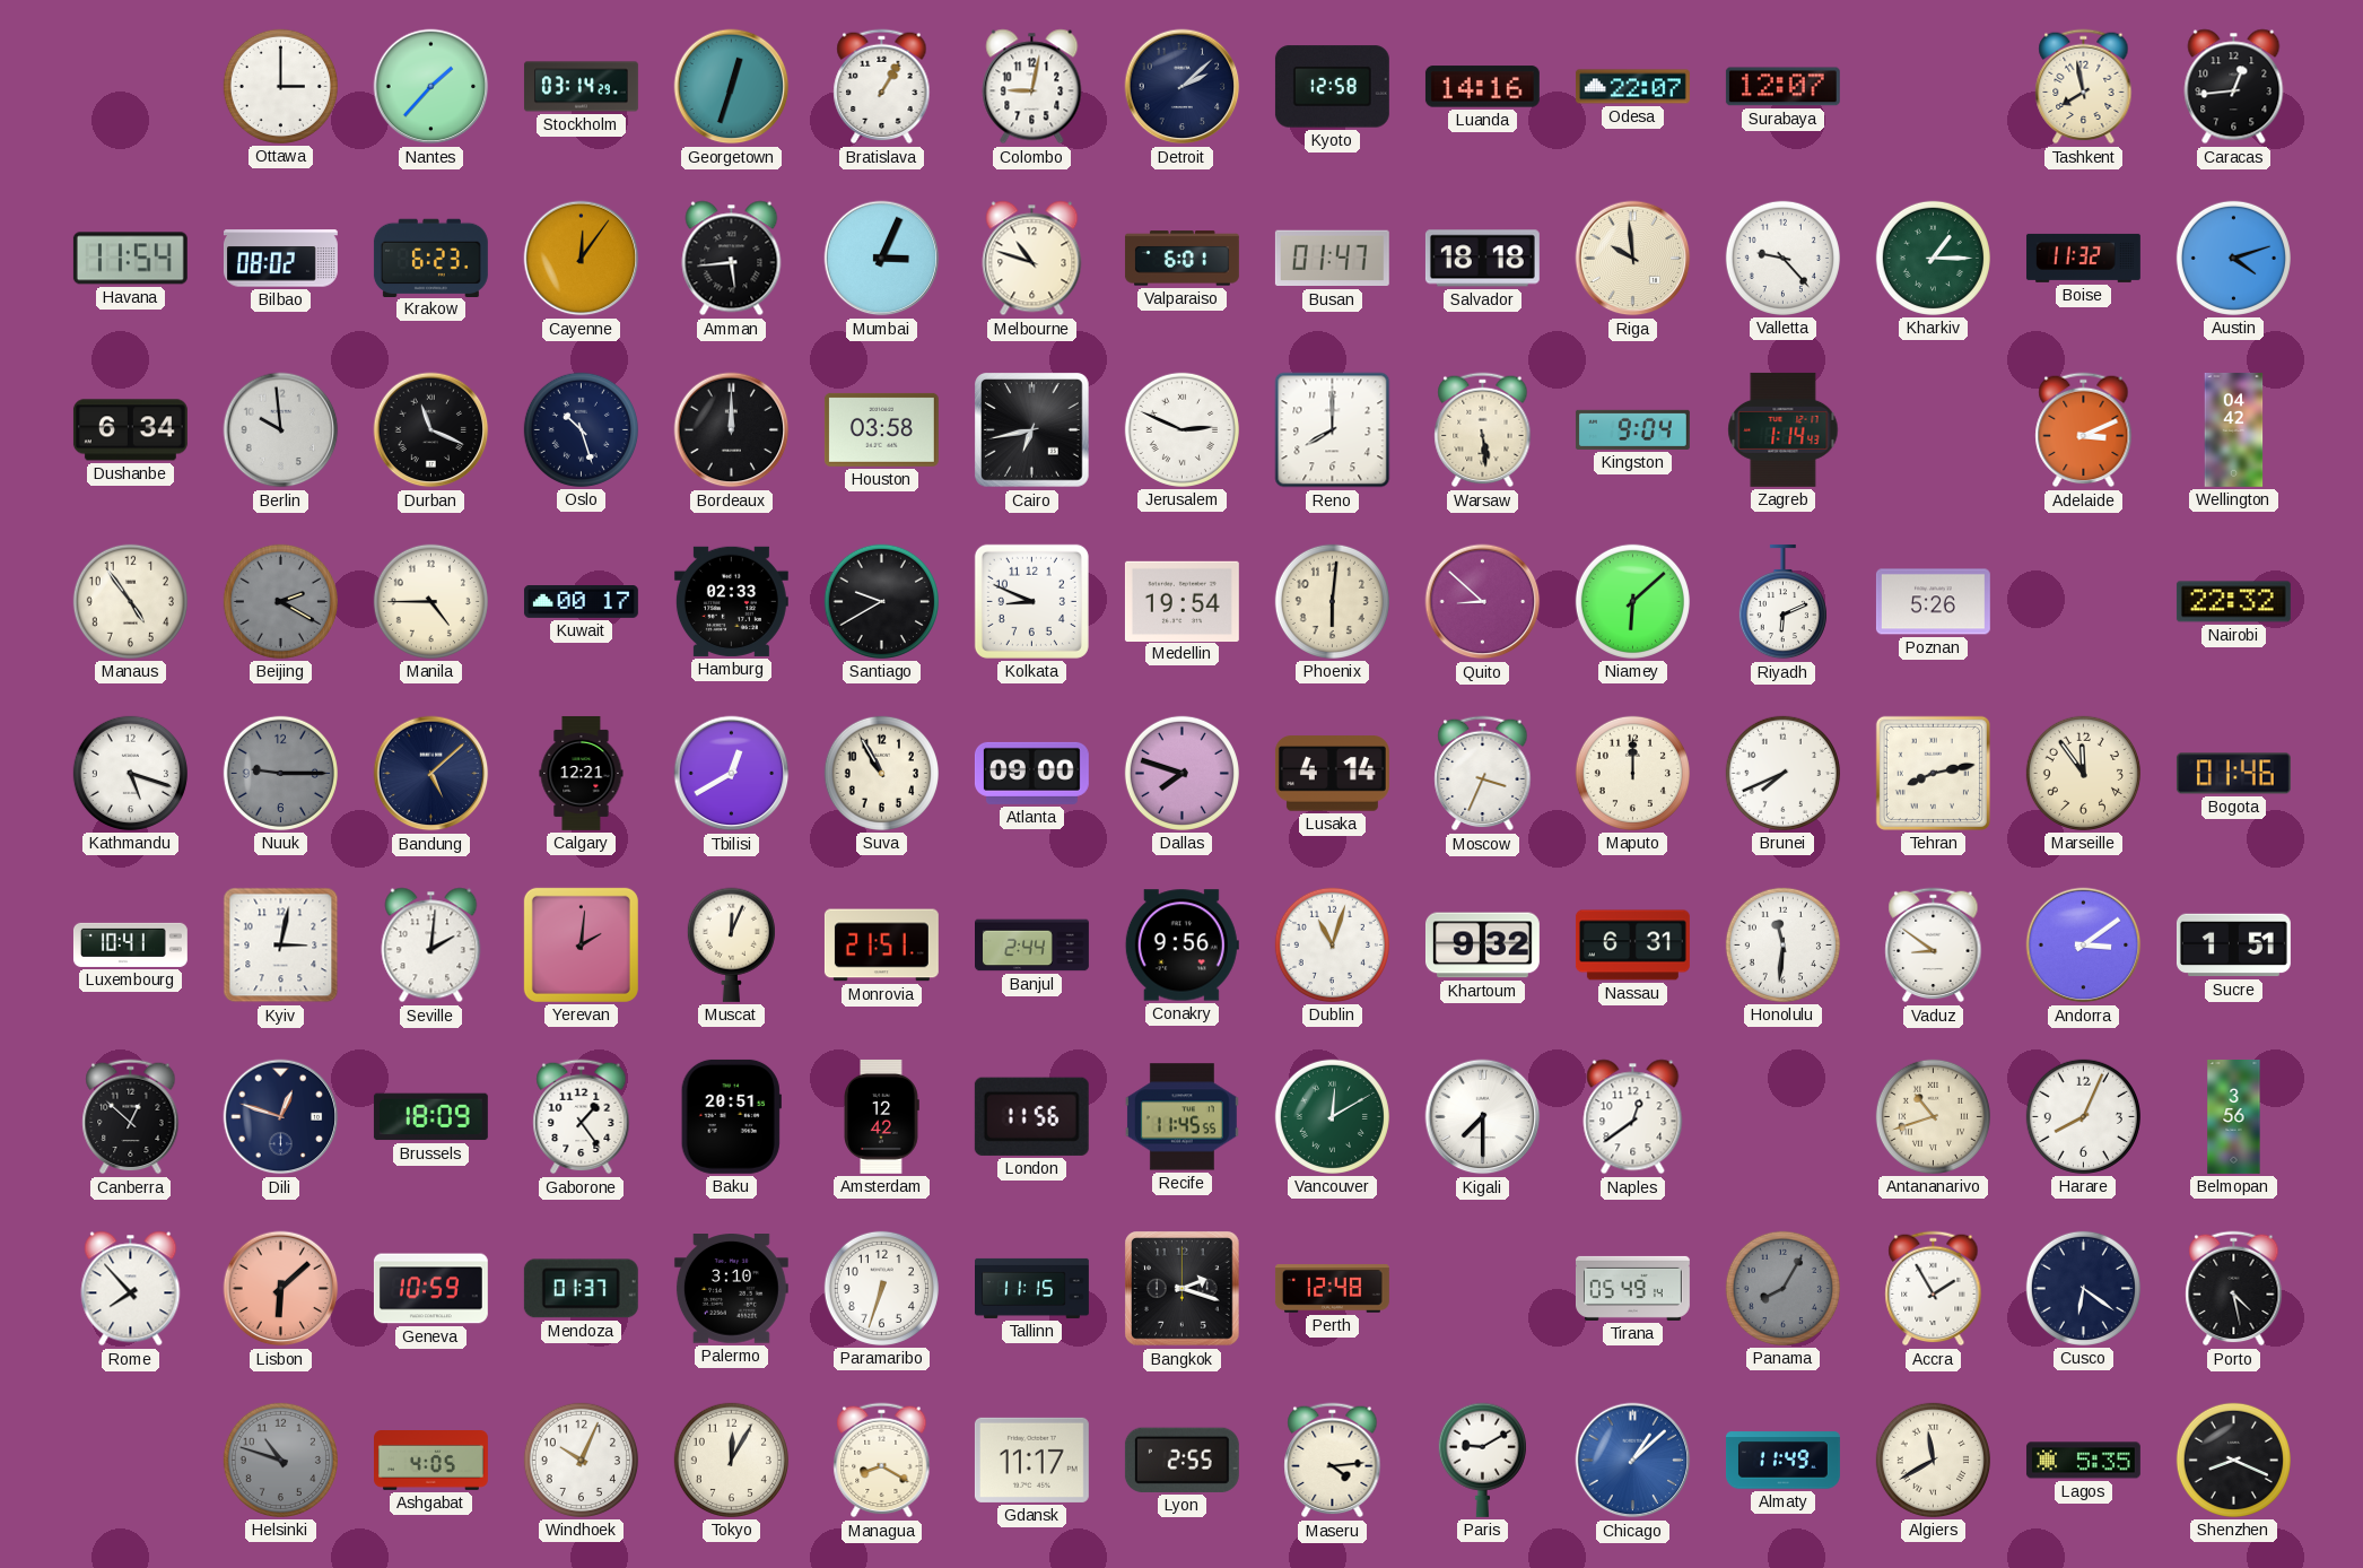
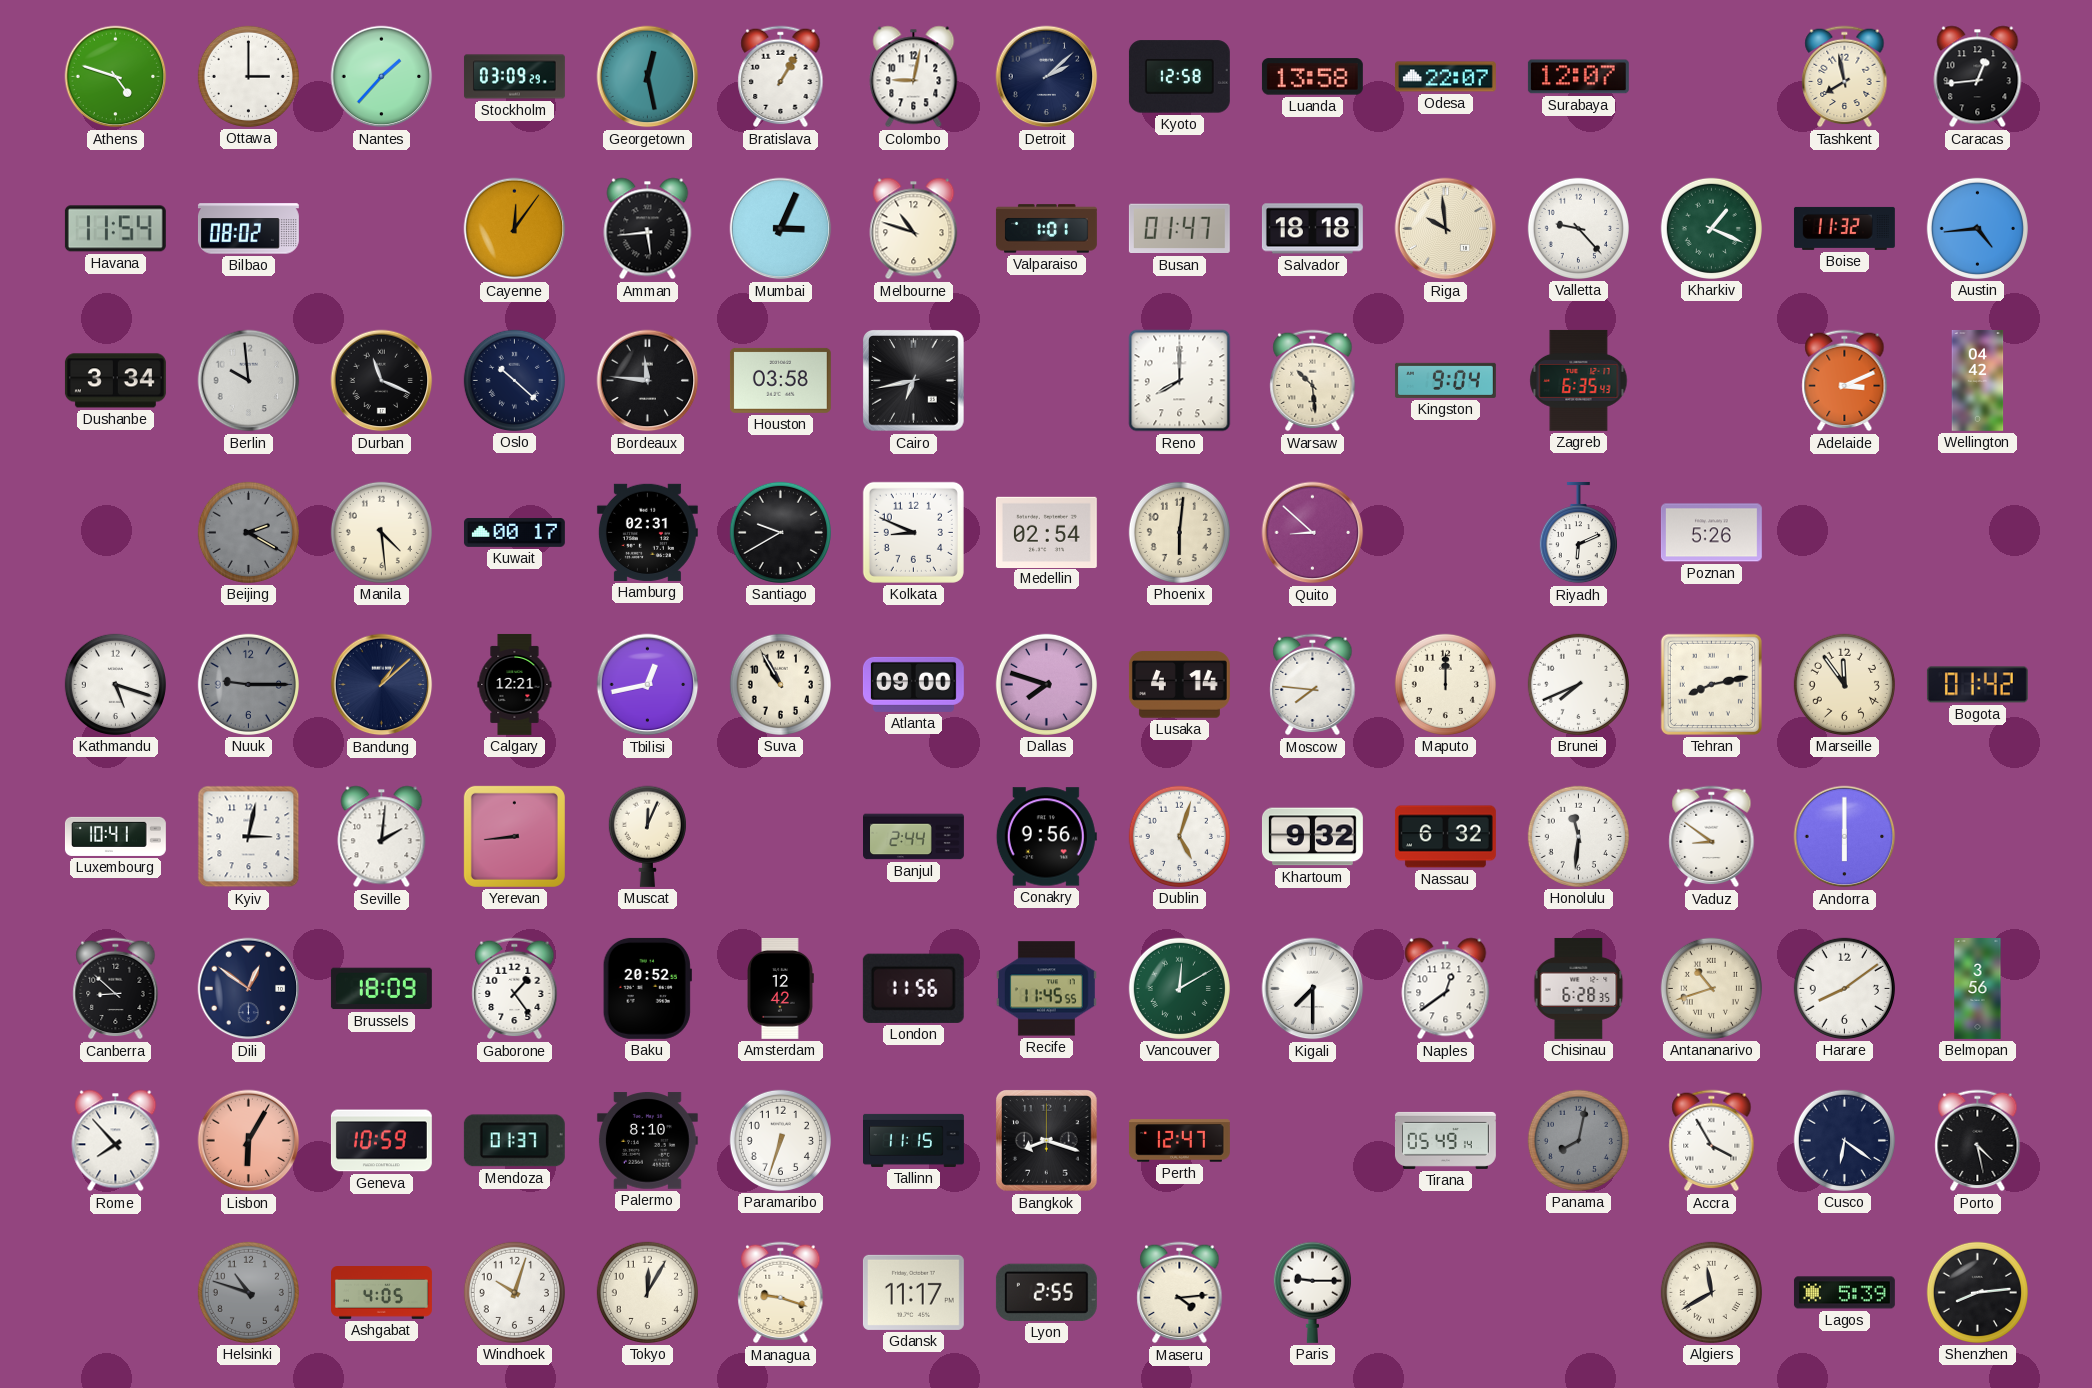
Athens: none -> 4:48 (116, 77)
Stockholm: 03:14 -> 03:09 (514, 77)
Georgetown: 12:33 -> 12:28 (648, 77)
Luanda: 14:16 -> 13:58 (1312, 77)
Krakow: 6:23 -> none (430, 258)
Valparaiso: 6:01 -> 1:01 (1046, 229)
Kharkiv: 1:15 -> 1:19 (1711, 228)
Austin: 4:12 -> 4:44 (1977, 228)
Dushanbe: 6:34 -> 3:34 (115, 381)
Oslo: 10:27 -> 10:22 (514, 380)
Bordeaux: 12:00 -> 11:46 (648, 381)
Jerusalem: 2:49 -> none (1181, 429)
Warsaw: 5:29 -> 10:29 (1313, 381)
Zagreb: 1:14 -> 6:35 (1579, 380)
Manaus: 4:54 -> none (130, 601)
Manila: 4:45 -> 4:29 (381, 532)
Hamburg: 02:33 -> 02:31 (647, 532)
Medellin: 19:54 -> 02:54 (1046, 532)
Niamey: 6:08 -> none (1632, 601)
Nairobi: 22:32 -> none (2233, 602)
Bandung: 5:08 -> 1:08 (382, 685)
Tbilisi: 12:40 -> 12:43 (648, 685)
Moscow: 3:34 -> 7:46 (1313, 685)
Bogota: 01:46 -> 01:42 (1977, 685)
Yerevan: 2:01 -> 8:44 (514, 836)
Monrovia: 21:51 -> none (881, 946)
Dublin: 11:03 -> 5:03 (1179, 836)
Nassau: 6:31 -> 6:32 (1445, 837)
Andorra: 3:09 -> 6:00 (1845, 837)
Sucre: 1:51 -> none (2233, 946)
Canberra: 12:52 -> 8:52 (116, 989)
Dili: 12:48 -> 12:51 (249, 989)
Baku: 20:51 -> 20:52 (647, 988)
Chisinau: none -> 6:28 (1579, 988)
Harare: 8:04 -> 8:09 (1844, 988)
Lisbon: 6:08 -> 6:05 (249, 1141)
Palermo: 3:10 -> 8:10 (647, 1141)
Bangkok: 2:18 -> 8:18 (1047, 1141)
Perth: 12:48 -> 12:47 (1179, 1141)
Panama: 8:05 -> 8:02 (1578, 1140)
Accra: 1:55 -> 3:55 (1712, 1141)
Windhoek: 10:04 -> 10:03 (514, 1292)
Managua: 8:20 -> 9:18 (781, 1293)
Paris: 9:10 -> 9:15 (1312, 1292)
Chicago: 1:08 -> none (1633, 1461)
Almaty: 11:49 -> none (1782, 1461)
Lagos: 5:35 -> 5:39 (1844, 1293)
Shenzhen: 8:19 -> 8:14 (1977, 1292)
